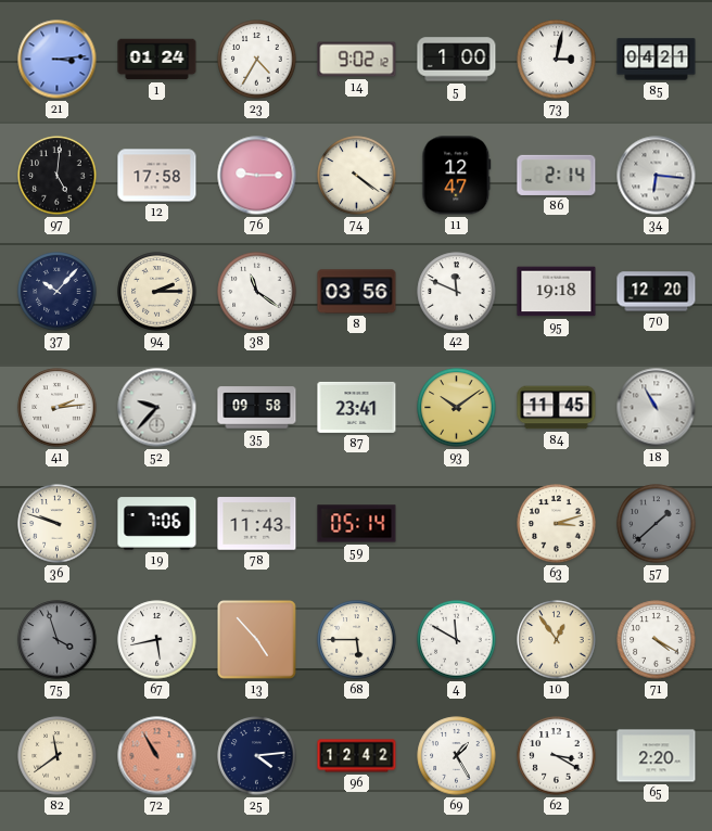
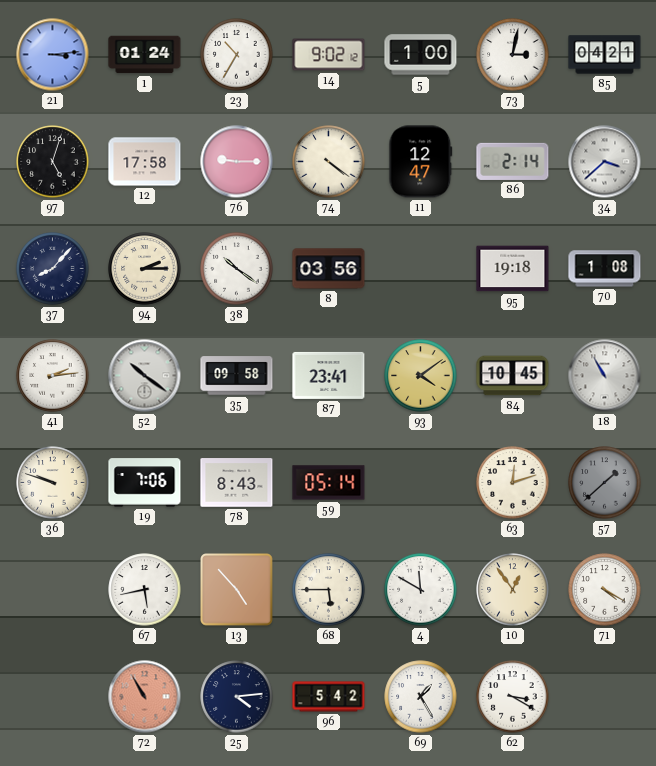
23: 4:35 -> 10:35 (237, 55)
97: 5:01 -> 5:03 (53, 162)
34: 6:16 -> 3:38 (605, 162)
37: 10:07 -> 8:07 (53, 269)
38: 11:21 -> 10:21 (237, 269)
42: 11:49 -> none (457, 292)
70: 12:20 -> 1:08 (605, 269)
52: 9:37 -> 10:21 (145, 376)
93: 10:09 -> 4:09 (421, 376)
84: 11:45 -> 10:45 (513, 376)
78: 11:43 -> 8:43 (237, 483)
63: 3:12 -> 12:12 (513, 483)
75: 3:57 -> none (58, 640)
82: 11:39 -> none (58, 756)
96: 12:42 -> 5:42 (329, 697)
65: 2:20 -> none (657, 756)
